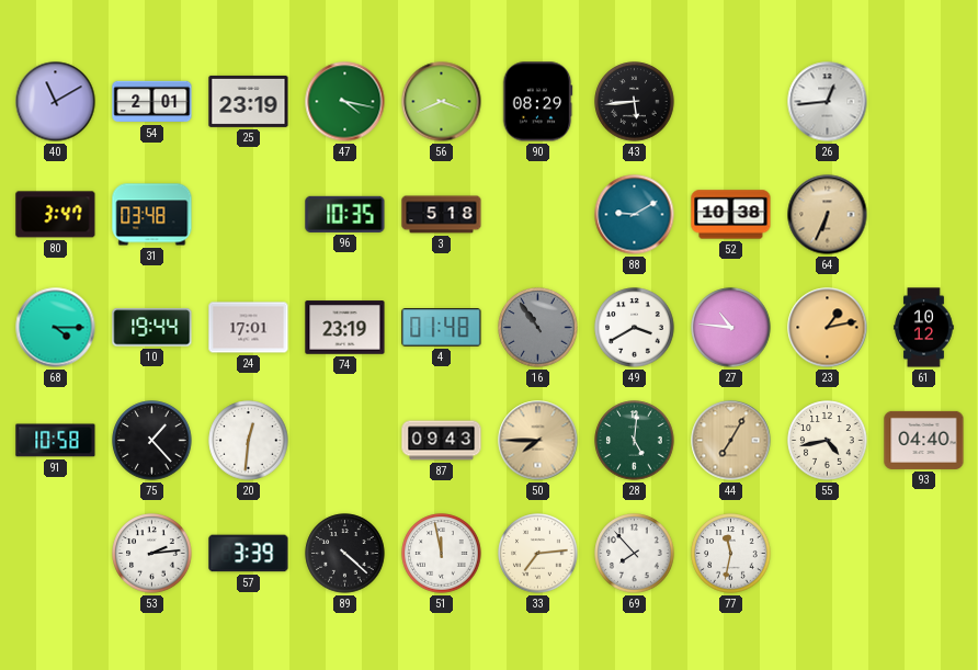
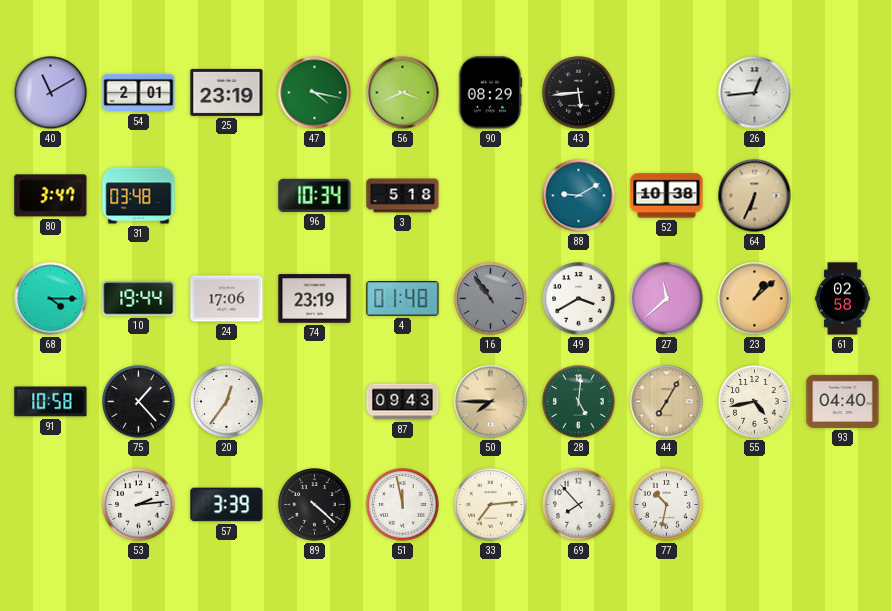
96: 10:35 -> 10:34 (315, 195)
24: 17:01 -> 17:06 (227, 299)
27: 10:46 -> 11:38 (667, 299)
23: 1:13 -> 1:08 (755, 299)
61: 10:12 -> 02:58 (843, 299)
20: 12:31 -> 12:36 (227, 402)
77: 11:32 -> 10:32 (667, 505)
